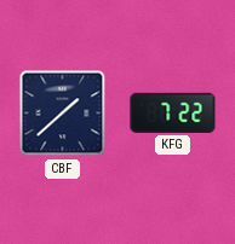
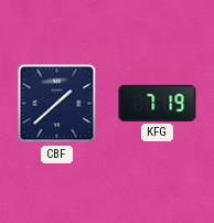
KFG: 7:22 -> 7:19 (158, 103)
